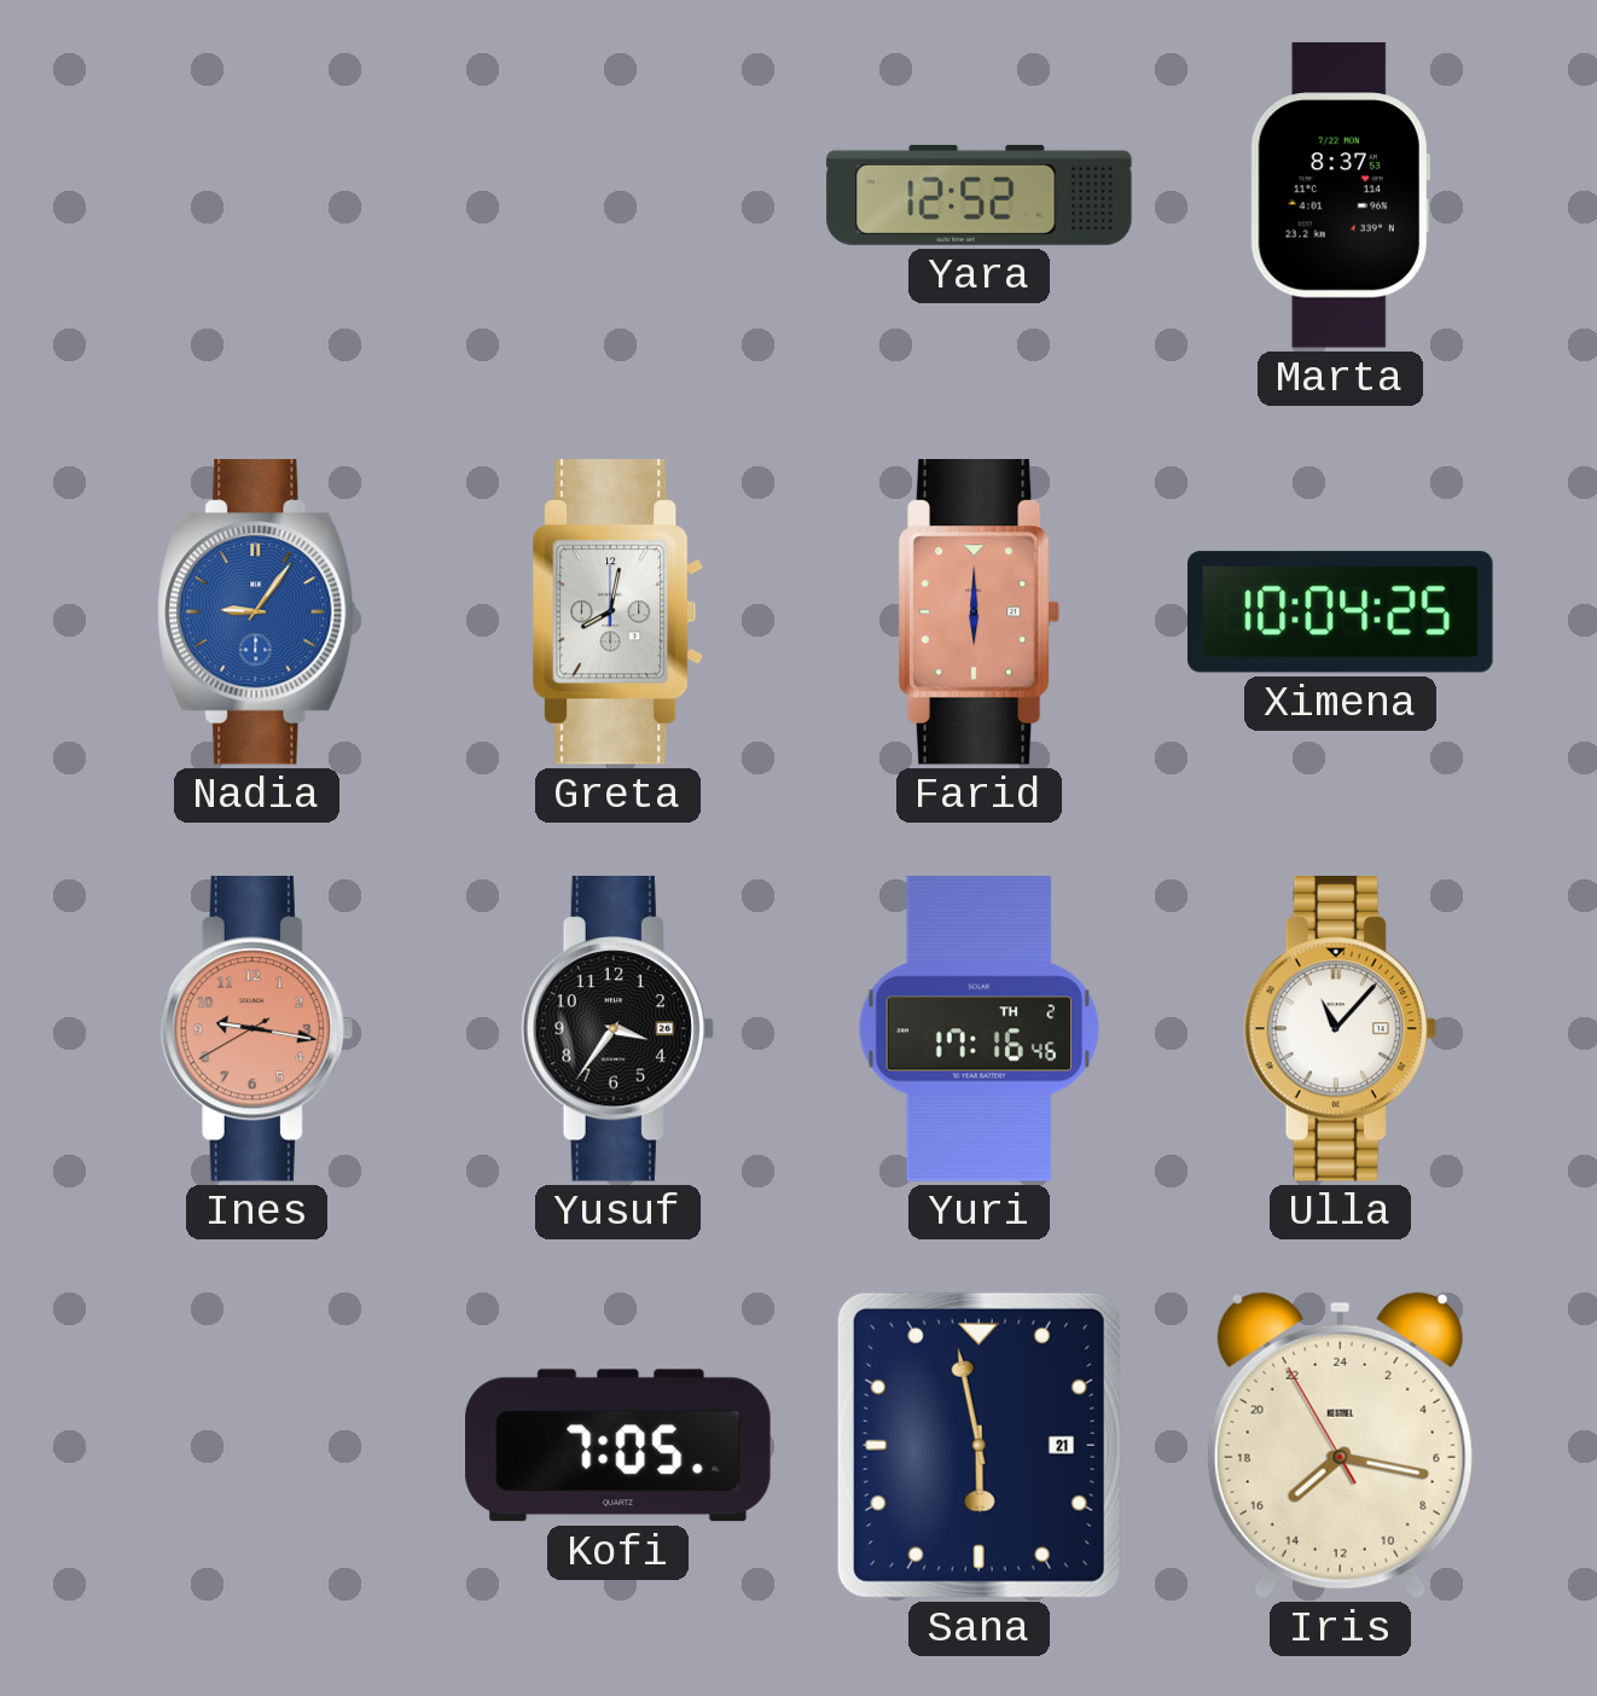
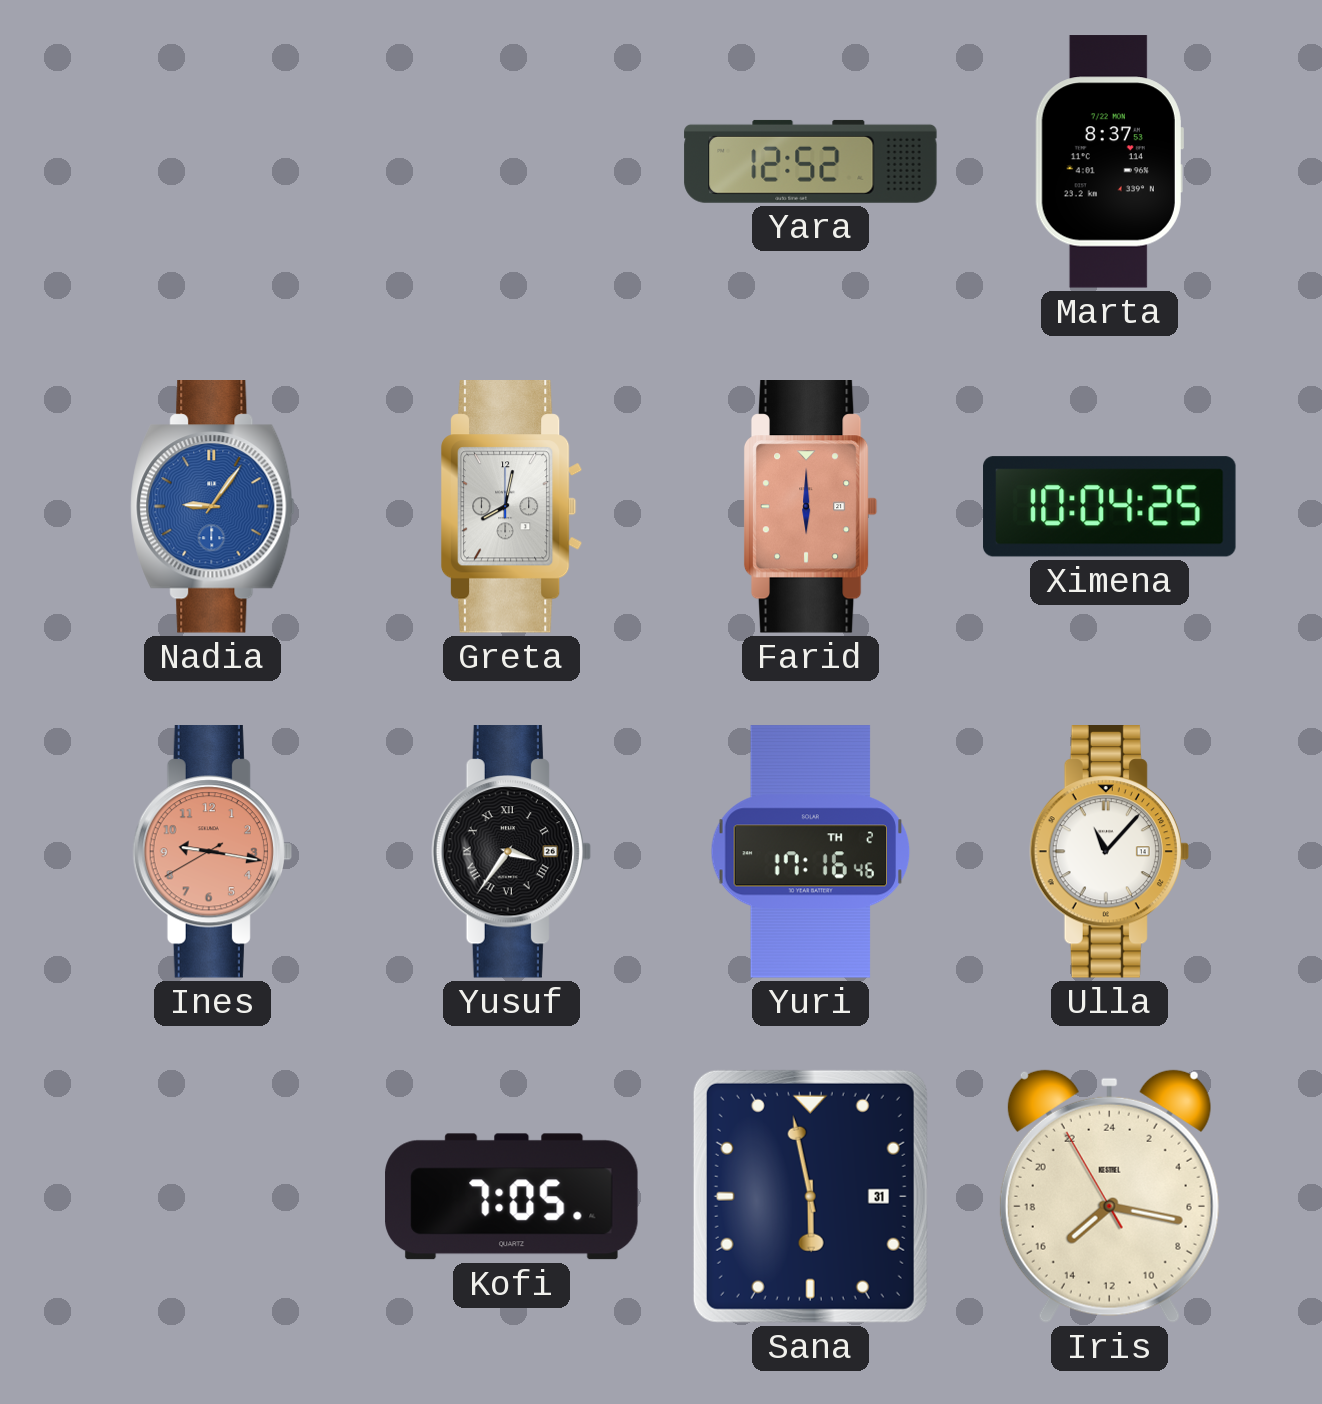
Yusuf numerals: Arabic -> Roman (511, 852)
Sana date: 21 -> 31 (810, 1196)
